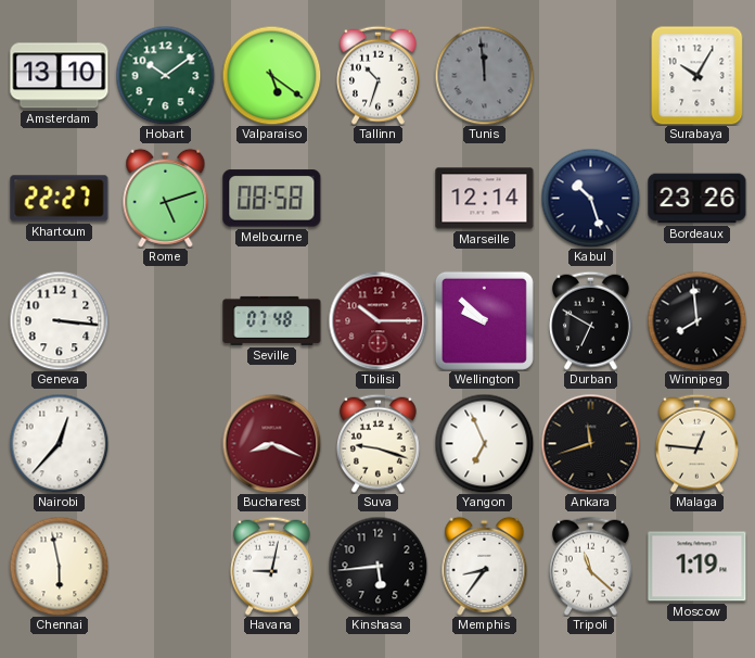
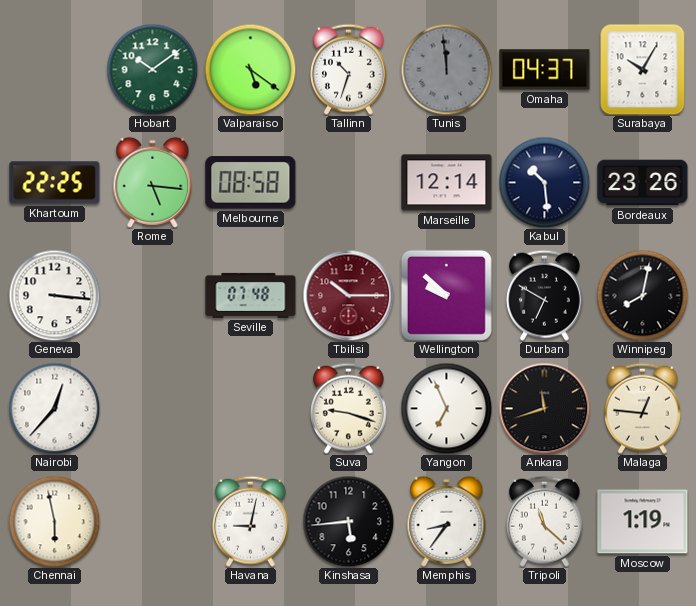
Amsterdam: 13:10 -> none (60, 76)
Omaha: none -> 04:37 (545, 70)
Khartoum: 22:27 -> 22:25 (55, 183)
Rome: 5:12 -> 5:16 (153, 182)
Kabul: 10:27 -> 10:29 (544, 182)
Winnipeg: 7:59 -> 8:02 (642, 295)
Bucharest: 8:19 -> none (271, 443)
